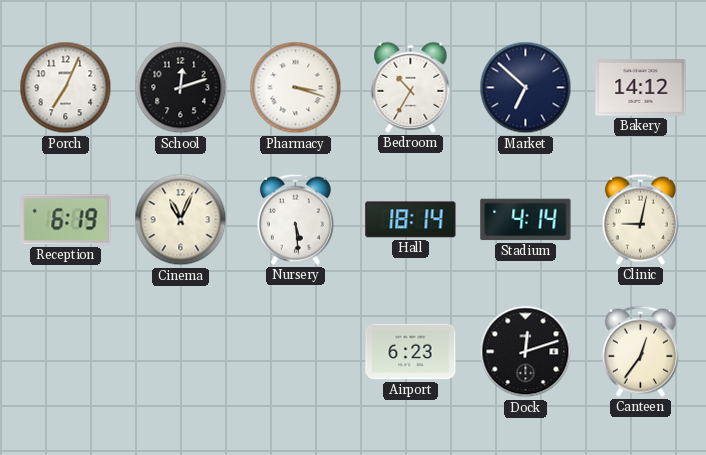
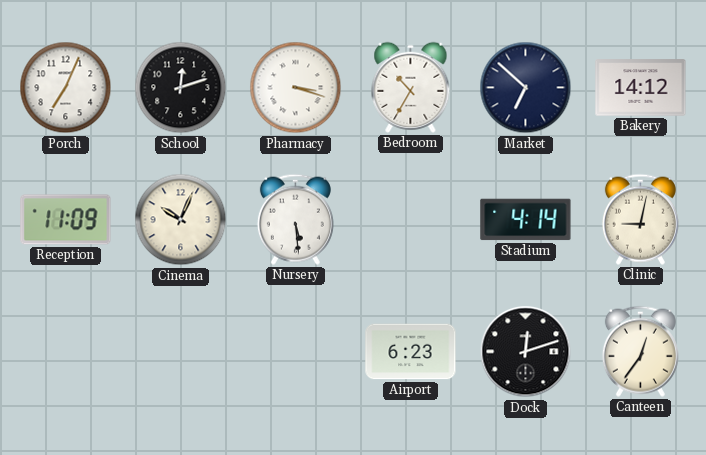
Reception: 6:19 -> 11:09 (66, 220)
Cinema: 11:04 -> 10:04 (181, 220)
Hall: 18:14 -> none (411, 220)
